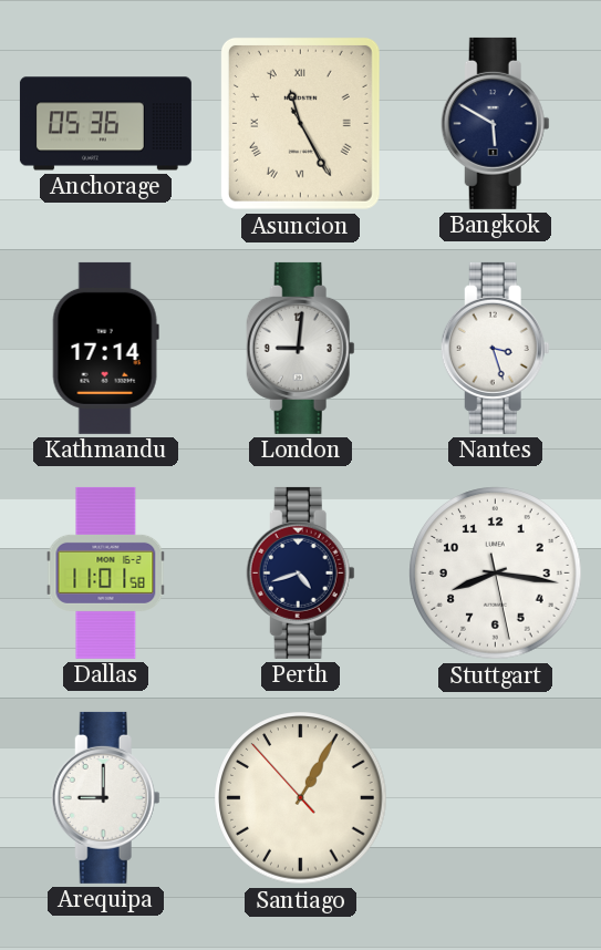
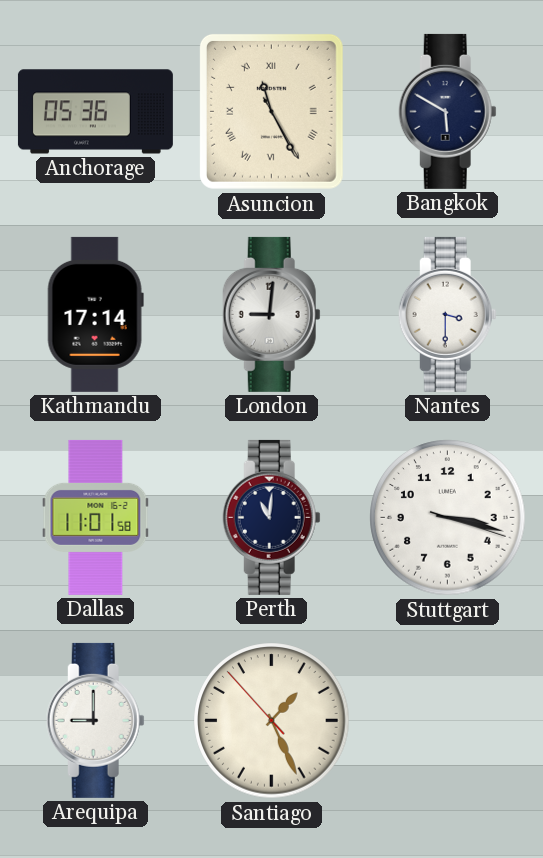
Nantes: 3:27 -> 3:30 (447, 314)
Perth: 4:42 -> 11:01 (271, 517)
Stuttgart: 8:16 -> 3:17 (448, 518)
Santiago: 1:04 -> 1:25 (272, 721)
